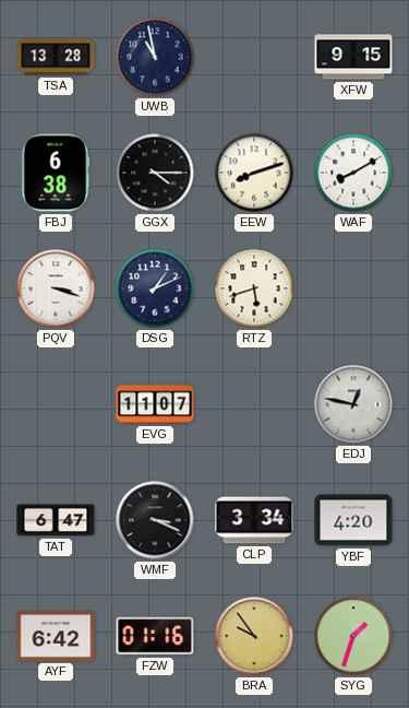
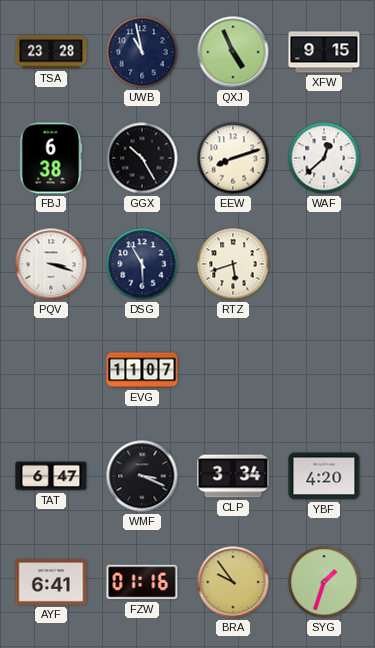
TSA: 13:28 -> 23:28 (51, 52)
QXJ: none -> 4:56 (233, 52)
GGX: 4:15 -> 10:25 (142, 158)
WAF: 8:10 -> 12:38 (324, 158)
DSG: 1:11 -> 5:55 (142, 264)
EDJ: 12:47 -> none (353, 404)
AYF: 6:42 -> 6:41 (51, 583)
